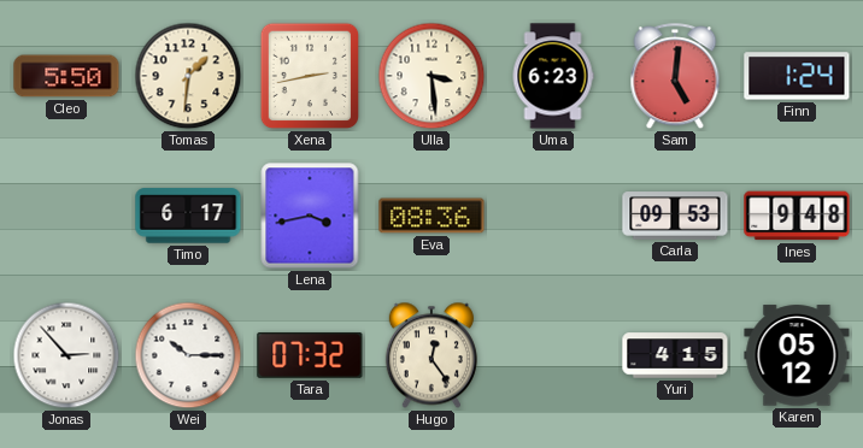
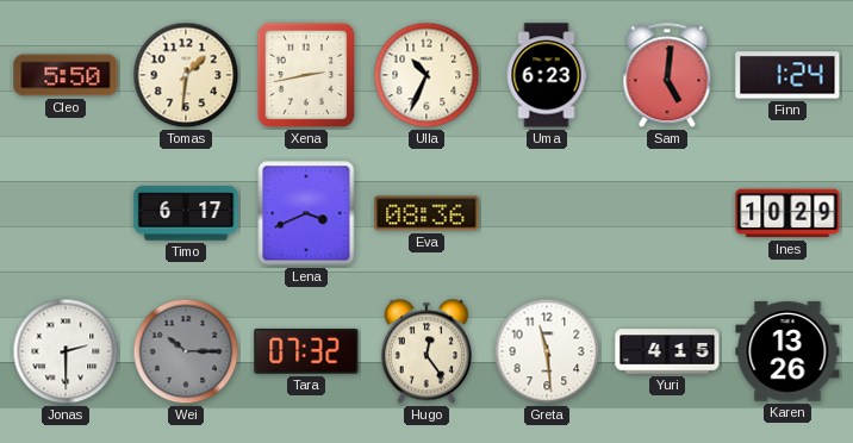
Ulla: 3:29 -> 10:34 (426, 75)
Lena: 3:43 -> 3:41 (306, 213)
Carla: 09:53 -> none (675, 216)
Ines: 9:48 -> 10:29 (787, 213)
Jonas: 2:53 -> 2:30 (66, 351)
Wei dial: white -> grey (186, 351)
Greta: none -> 11:29 (547, 351)
Karen: 05:12 -> 13:26 (787, 351)
